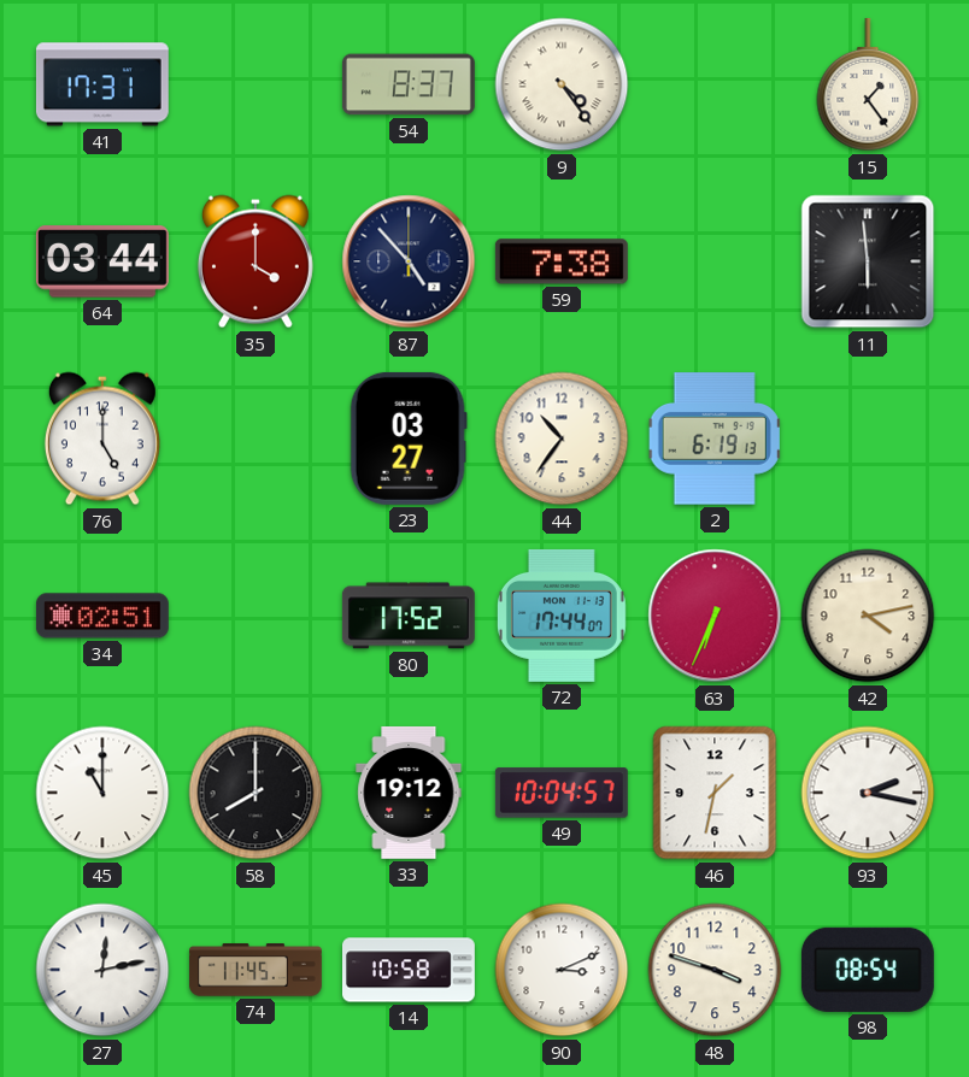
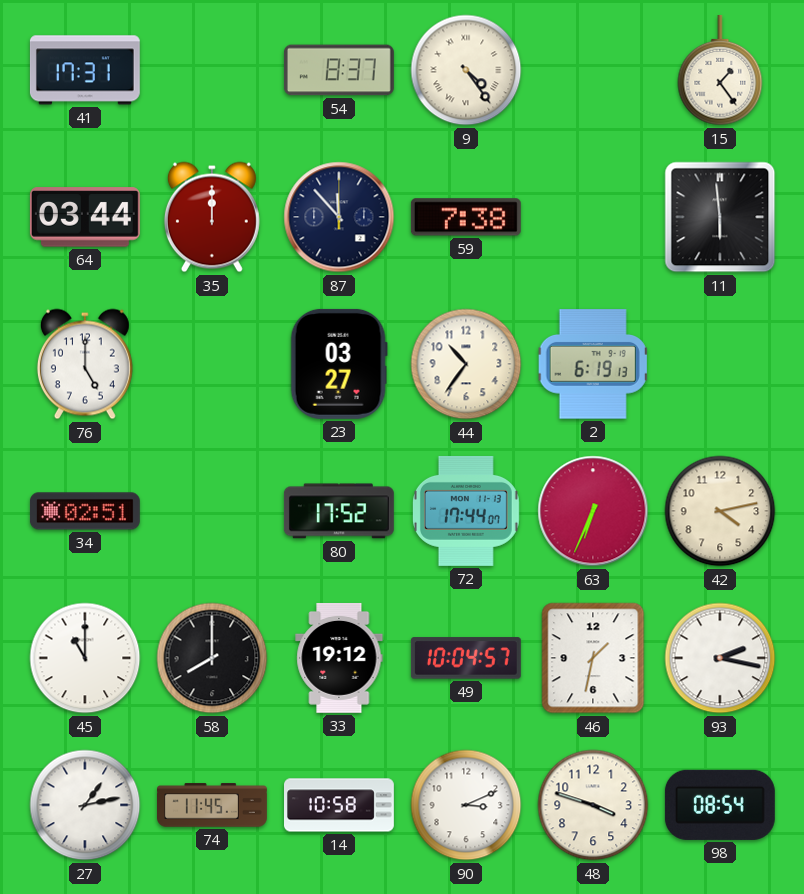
35: 4:00 -> 12:00 (212, 217)
87: 4:53 -> 11:53 (339, 217)
27: 12:13 -> 1:13 (85, 805)
